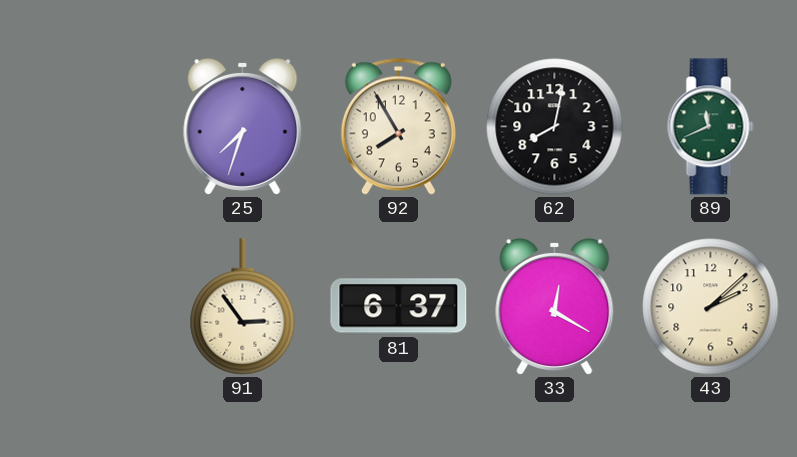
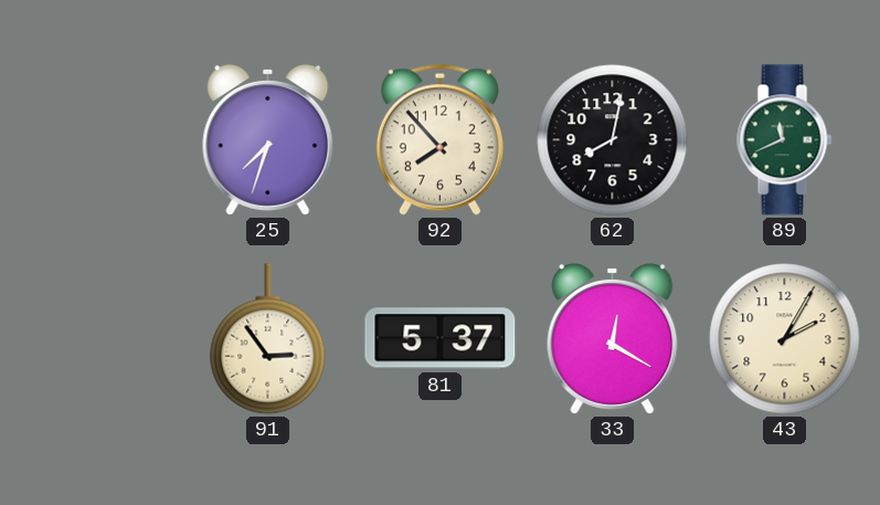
92: 7:55 -> 7:53 (439, 139)
81: 6:37 -> 5:37 (441, 339)
43: 2:08 -> 2:05 (785, 339)
